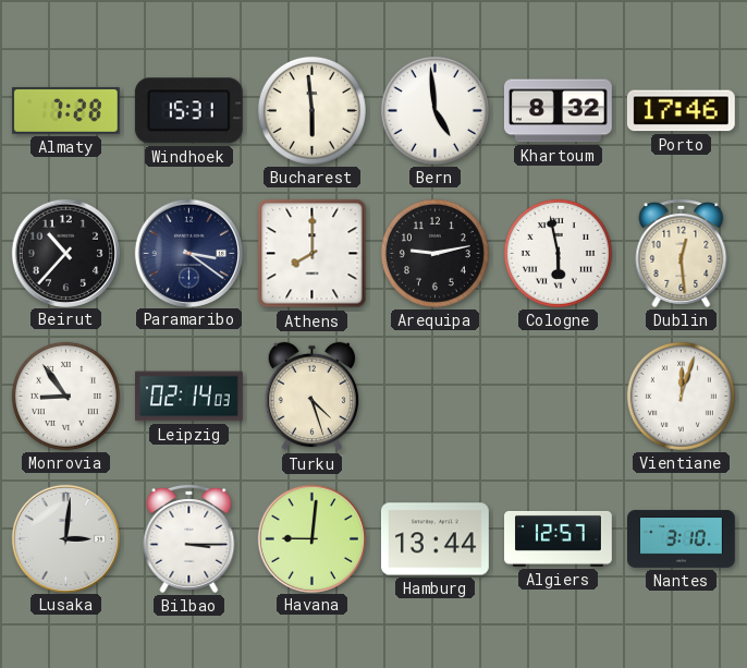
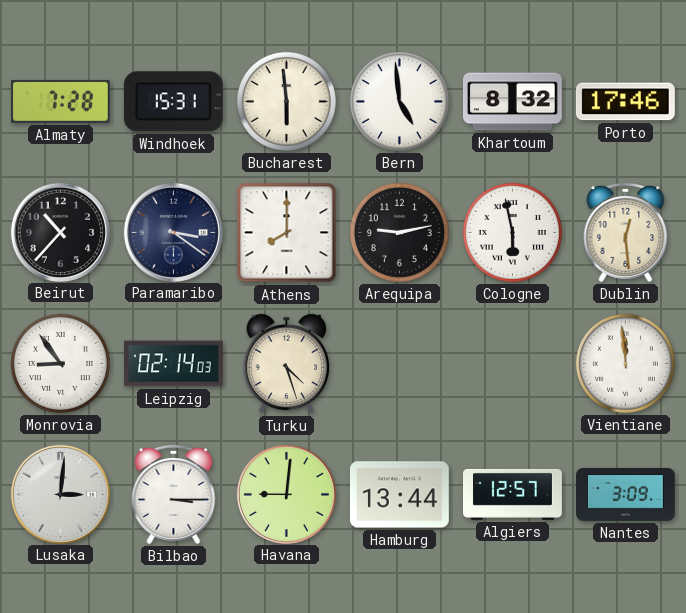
Vientiane: 12:03 -> 11:59 (625, 363)
Nantes: 3:10 -> 3:09 (626, 494)
